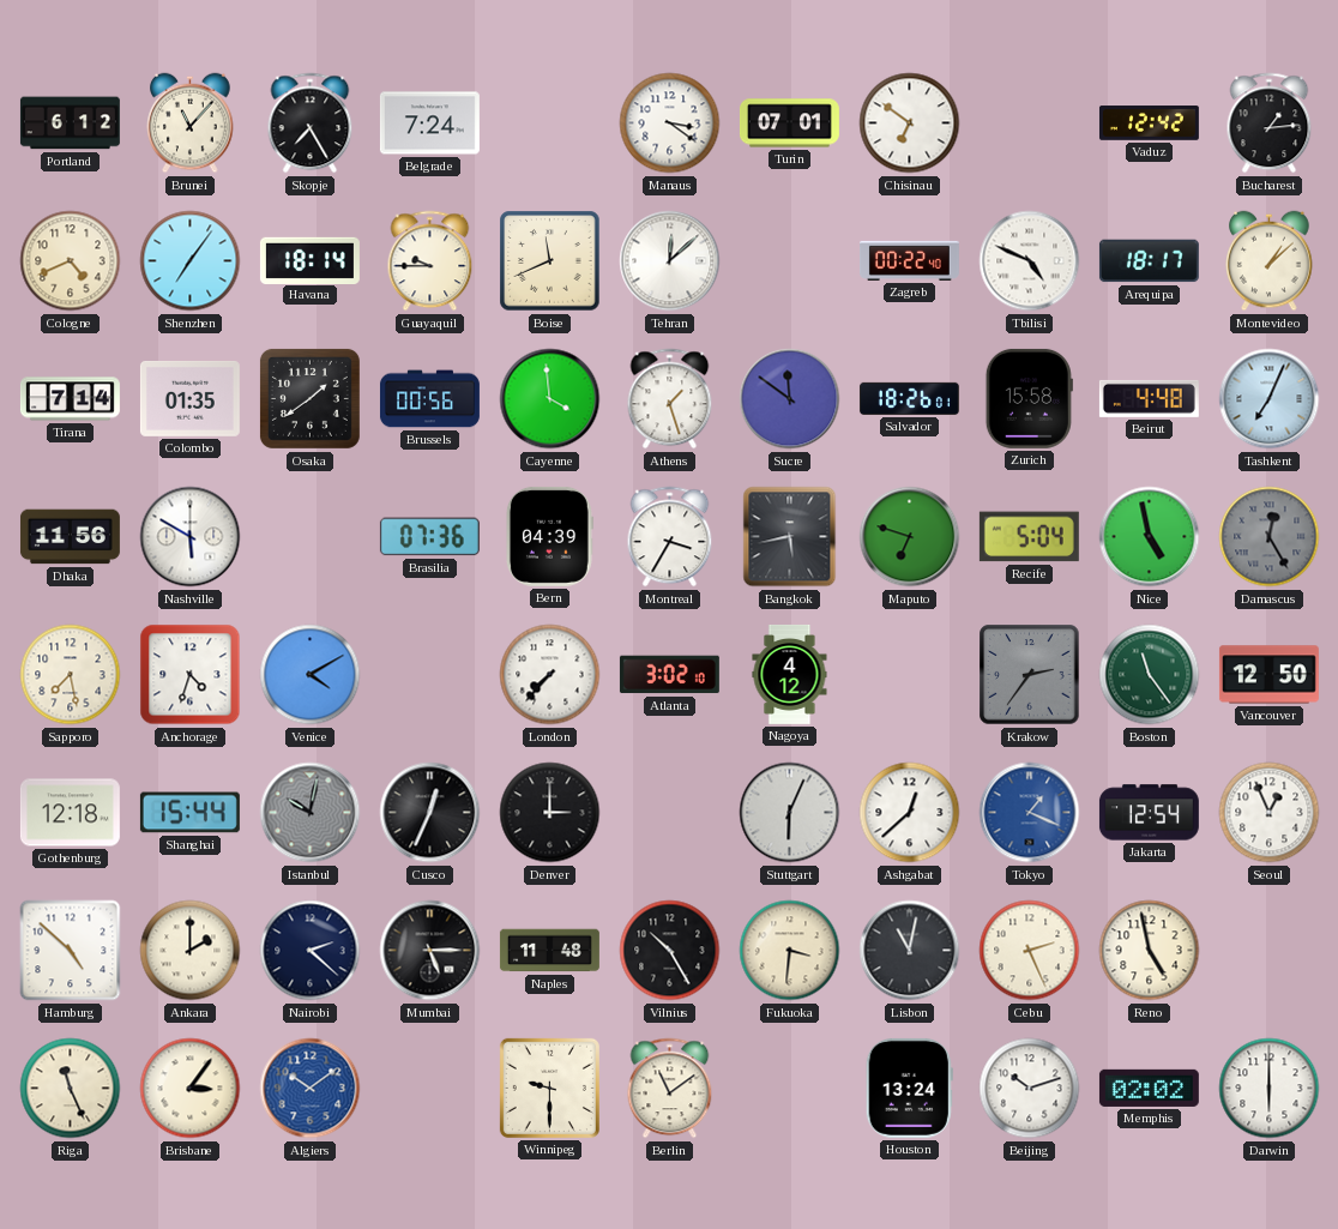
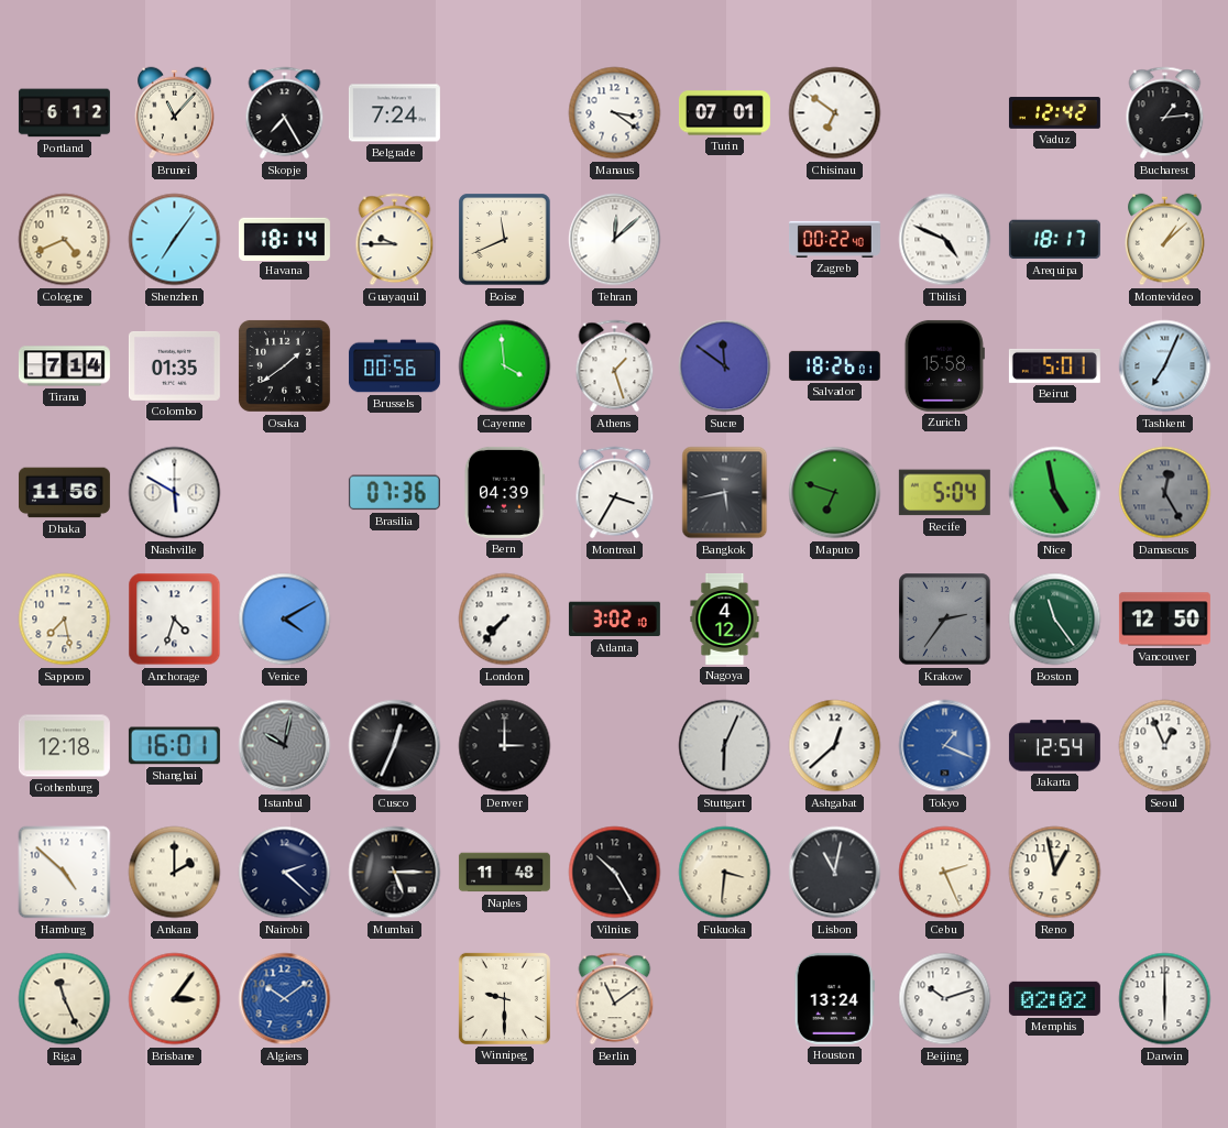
Beirut: 4:48 -> 5:01 (1054, 365)
Shanghai: 15:44 -> 16:01 (174, 746)
Reno: 4:58 -> 12:58 (1055, 873)
